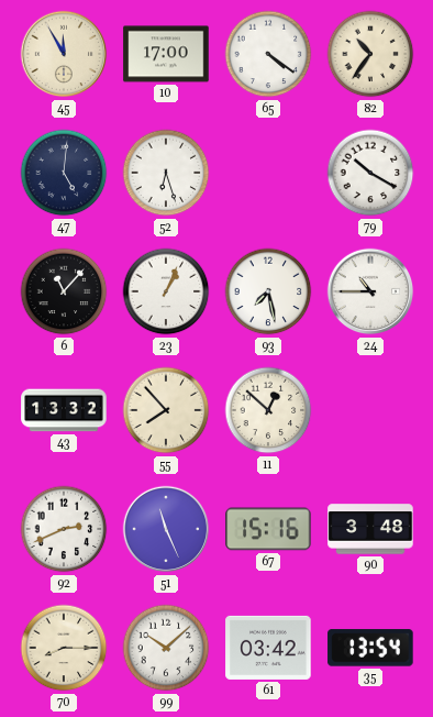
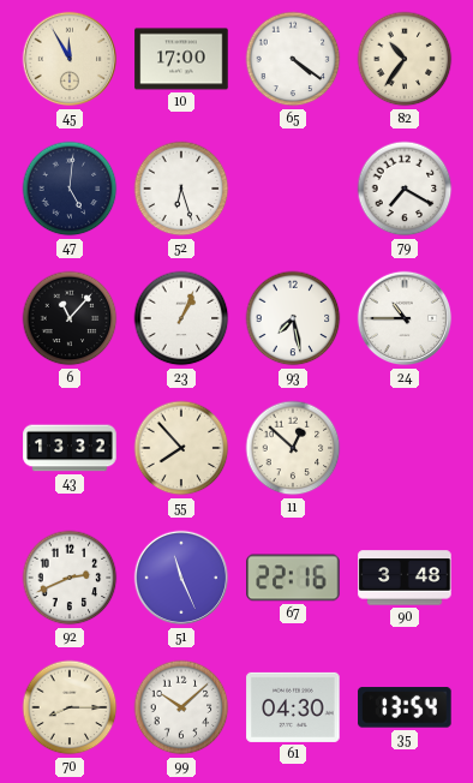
79: 10:20 -> 7:20 (405, 189)
67: 15:16 -> 22:16 (293, 578)
61: 03:42 -> 04:30 (293, 707)
